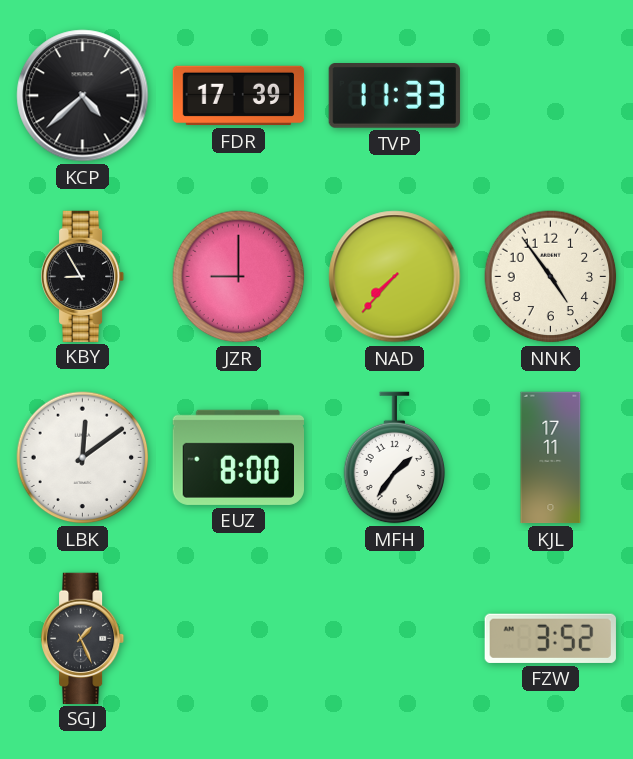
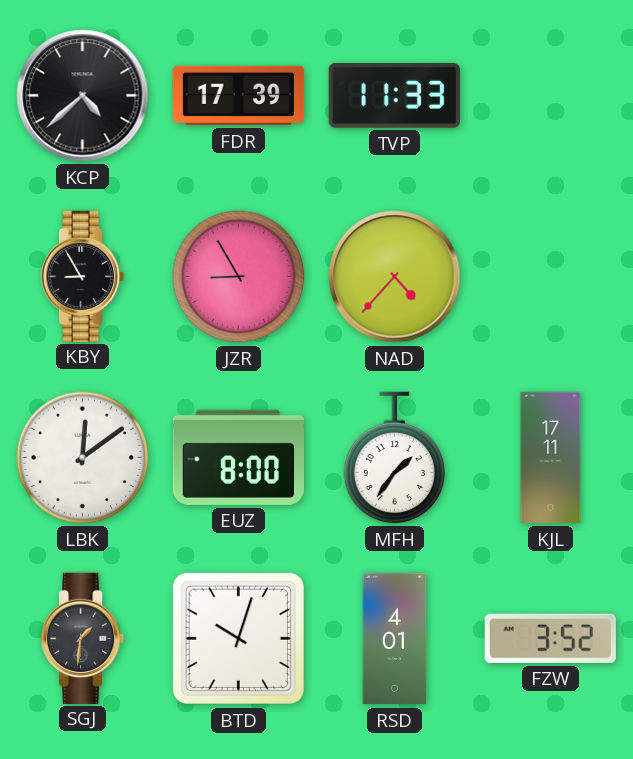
JZR: 9:00 -> 8:55 (239, 277)
NAD: 7:37 -> 4:37 (395, 277)
NNK: 4:54 -> none (551, 277)
SGJ: 1:26 -> 1:31 (84, 638)
BTD: none -> 10:03 (238, 638)
RSD: none -> 4:01 (395, 639)
